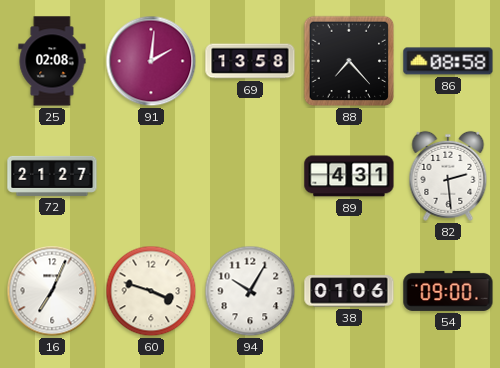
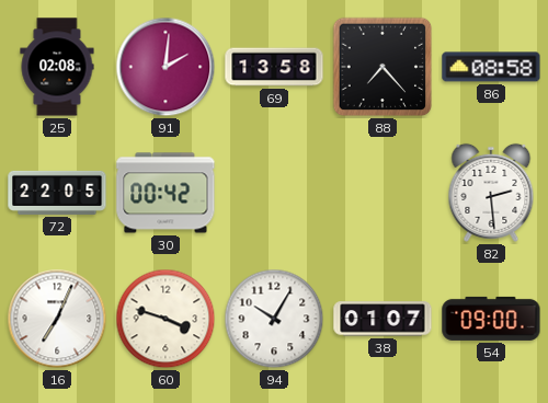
72: 21:27 -> 22:05 (57, 193)
30: none -> 00:42 (165, 193)
89: 4:31 -> none (349, 176)
38: 01:06 -> 01:07 (383, 319)
